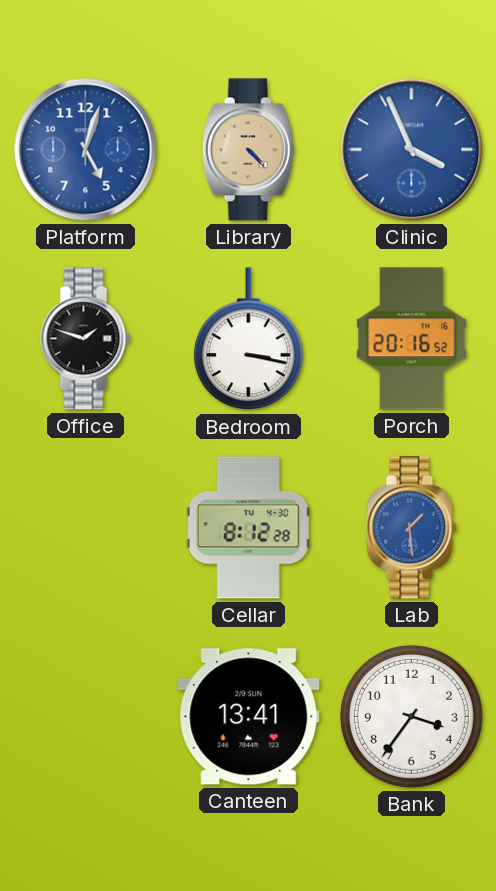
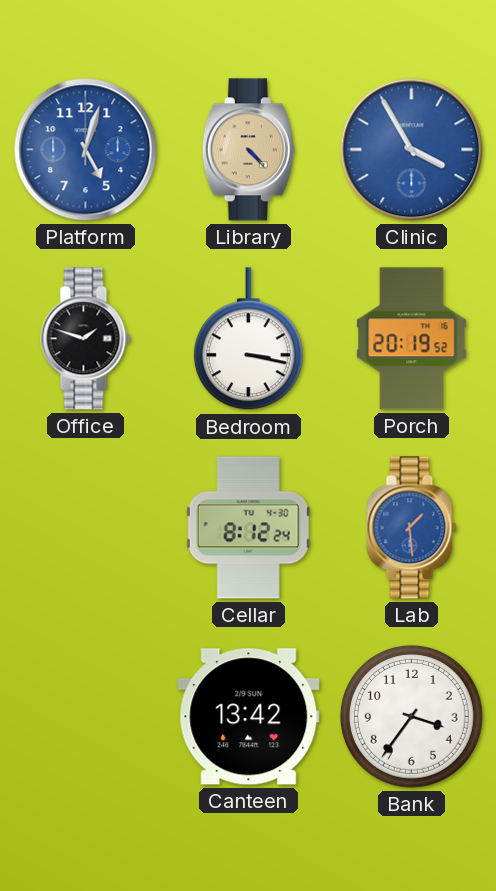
Clinic: 3:56 -> 3:55 (412, 150)
Porch: 20:16 -> 20:19 (412, 339)
Cellar: 8:12:28 -> 8:12:24 (248, 528)
Canteen: 13:41 -> 13:42 (249, 717)
